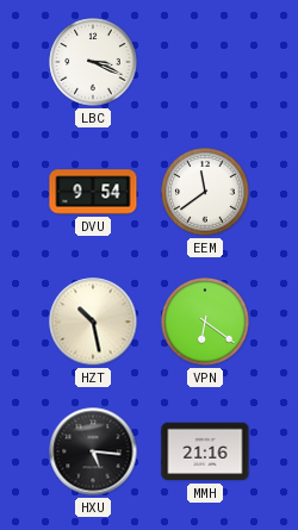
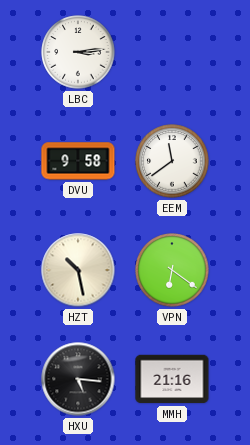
LBC: 3:19 -> 3:14 (78, 52)
DVU: 9:54 -> 9:58 (78, 161)
